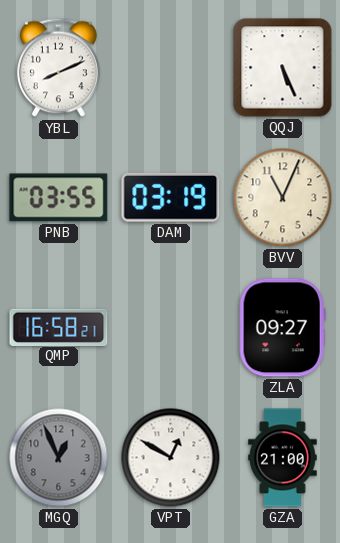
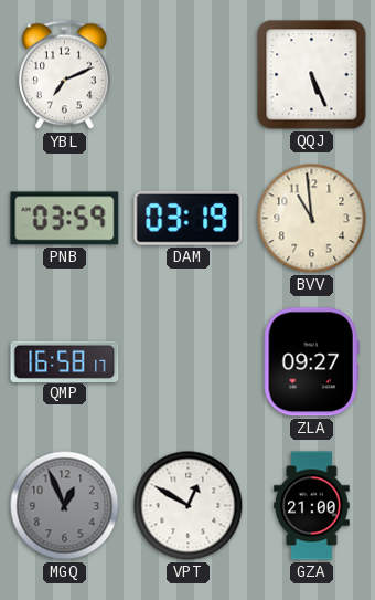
YBL: 8:11 -> 7:11 (65, 75)
PNB: 03:55 -> 03:59 (65, 219)
BVV: 11:04 -> 10:59 (312, 219)
QMP: 16:58:21 -> 16:58:17 (65, 361)
